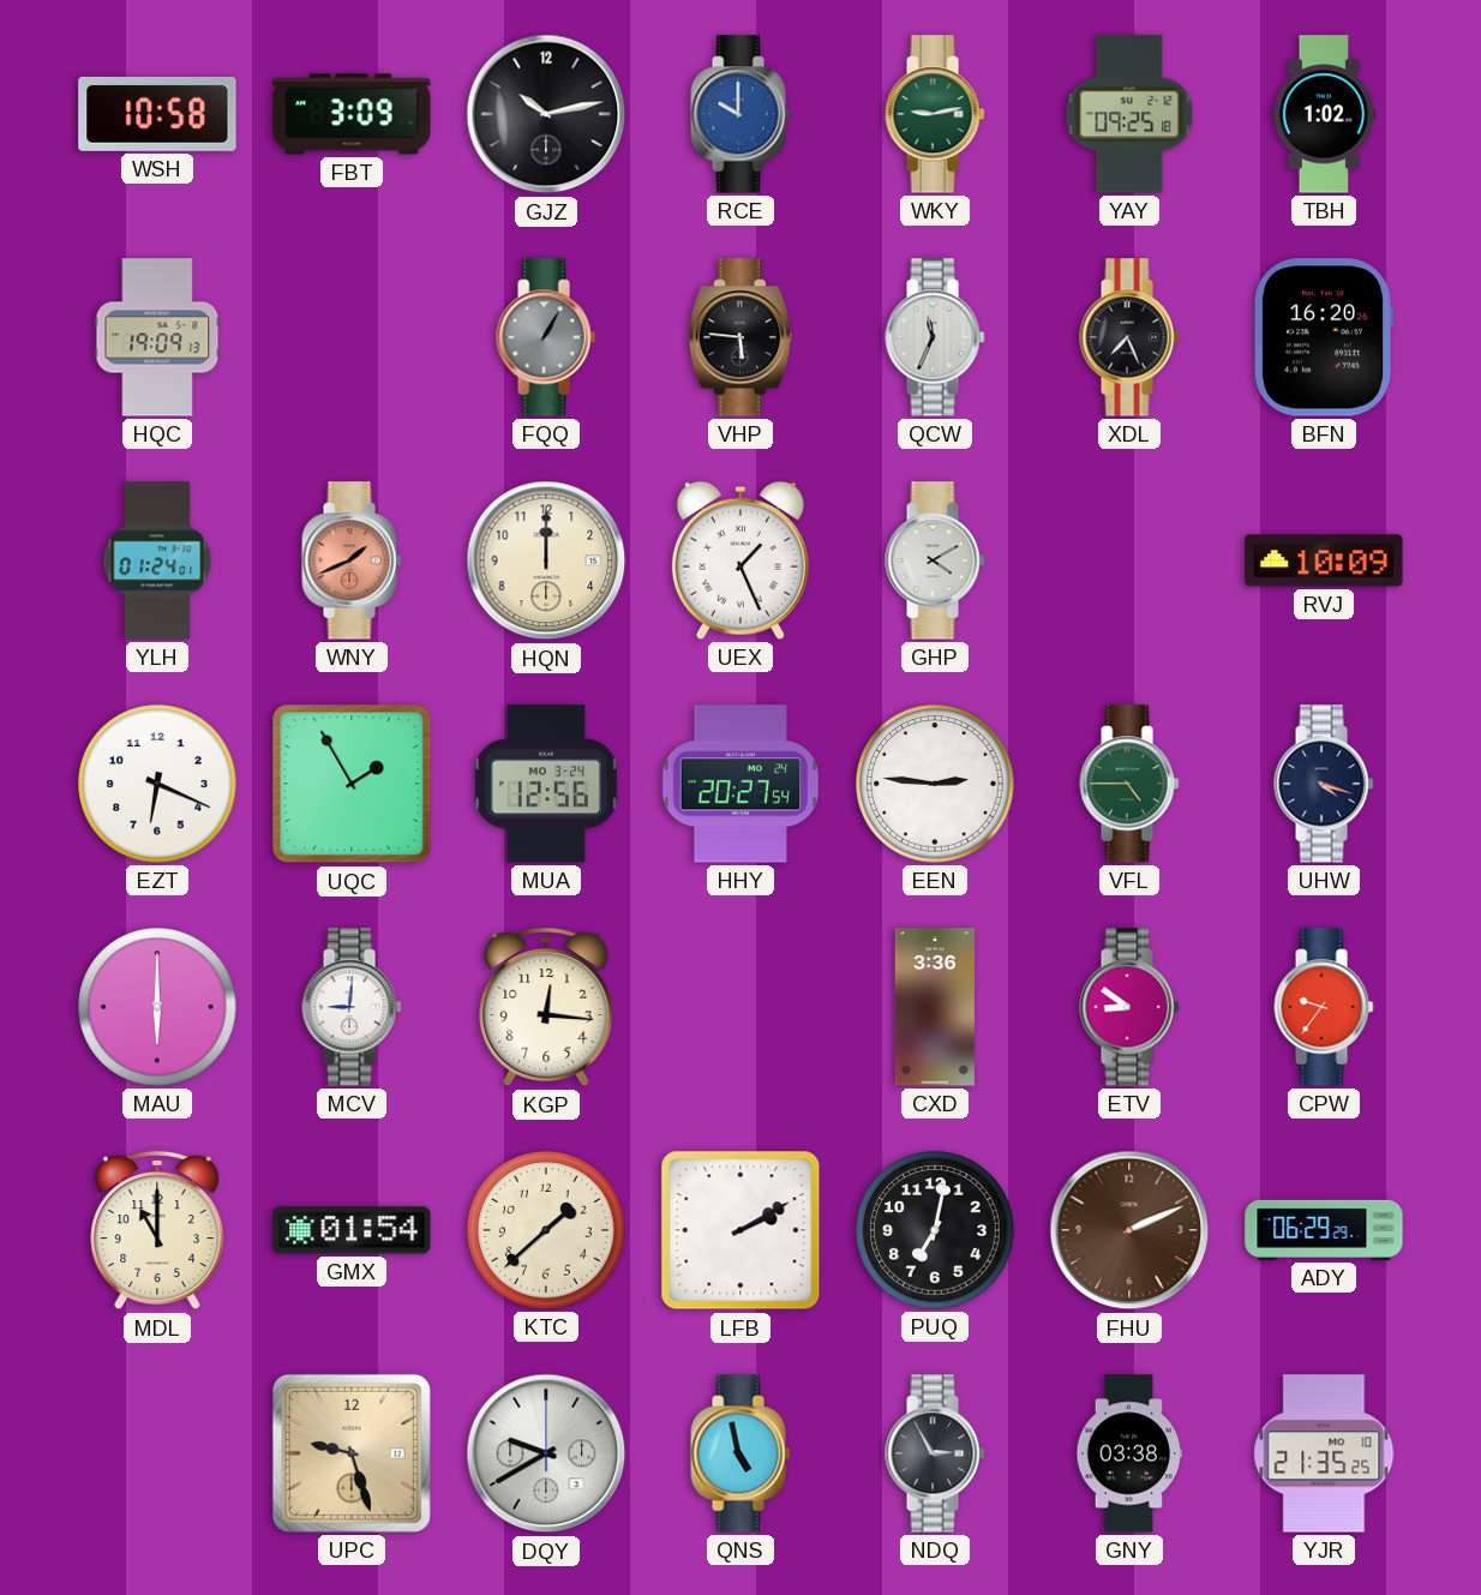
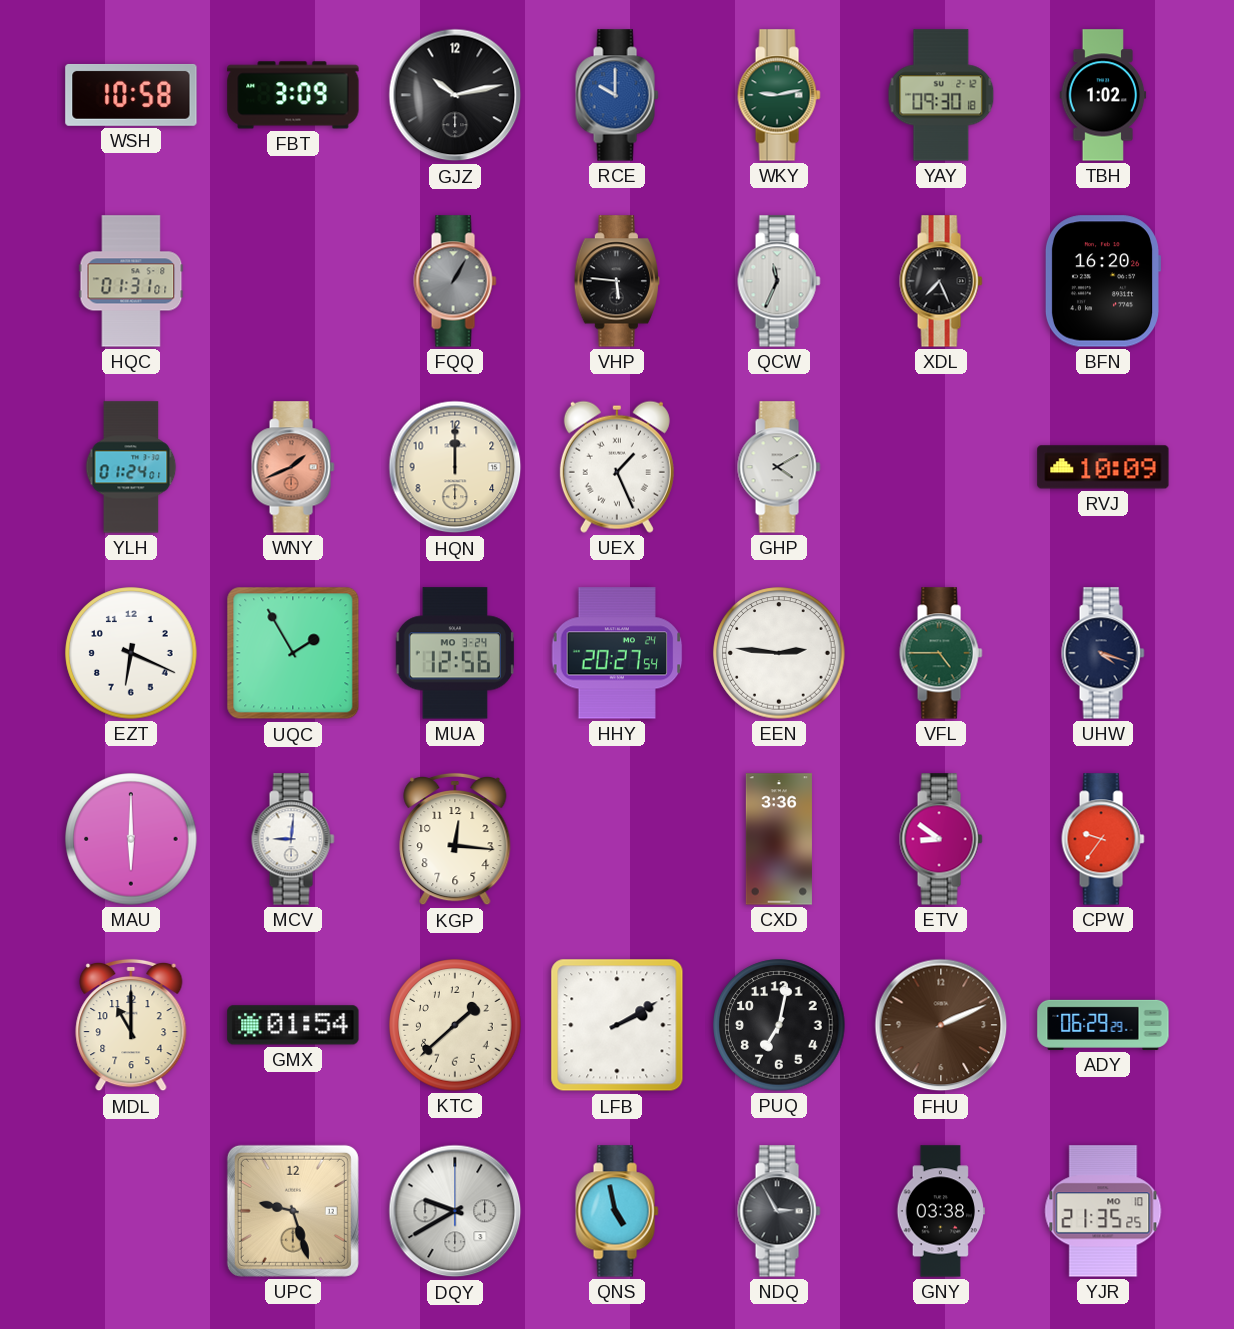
YAY: 09:25 -> 09:30 (941, 95)
HQC: 19:09 -> 01:31 (131, 281)
